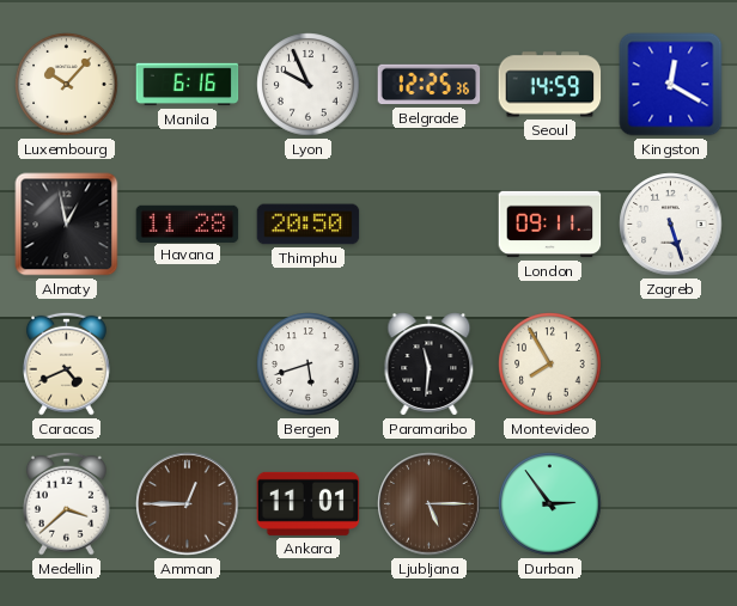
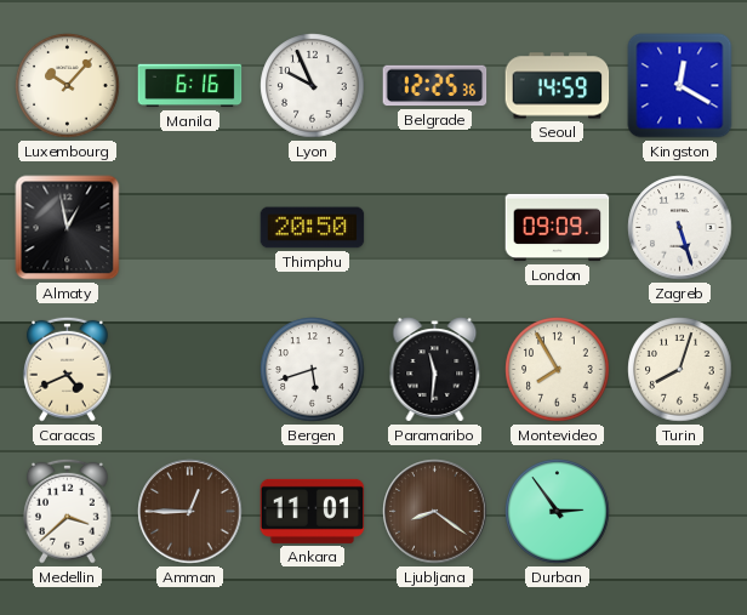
Havana: 11:28 -> none (188, 224)
London: 09:11 -> 09:09 (558, 228)
Turin: none -> 8:03 (680, 370)
Ljubljana: 5:15 -> 8:21 (435, 512)
